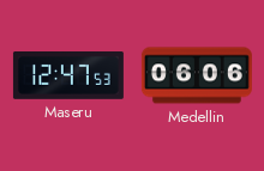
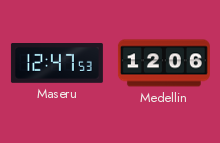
Medellin: 06:06 -> 12:06 (164, 63)
